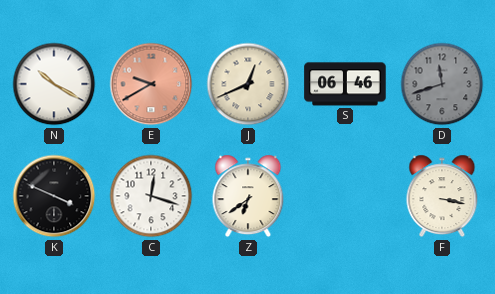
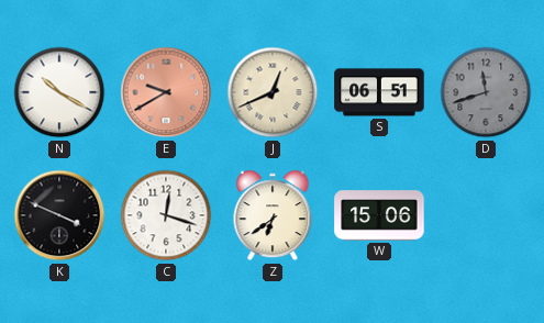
S: 06:46 -> 06:51 (379, 92)
W: none -> 15:06 (379, 215)
F: 3:17 -> none (442, 196)
